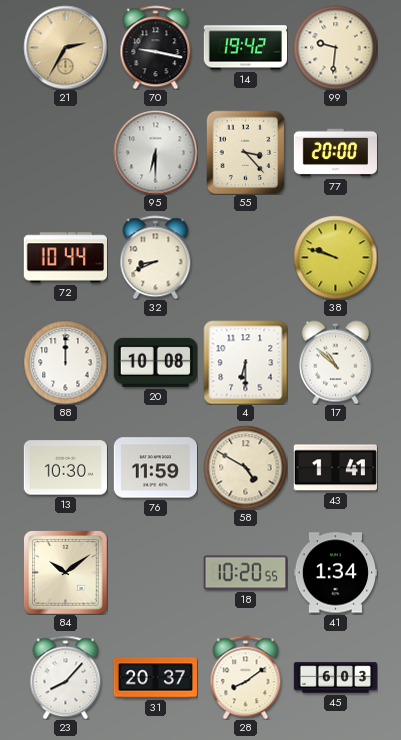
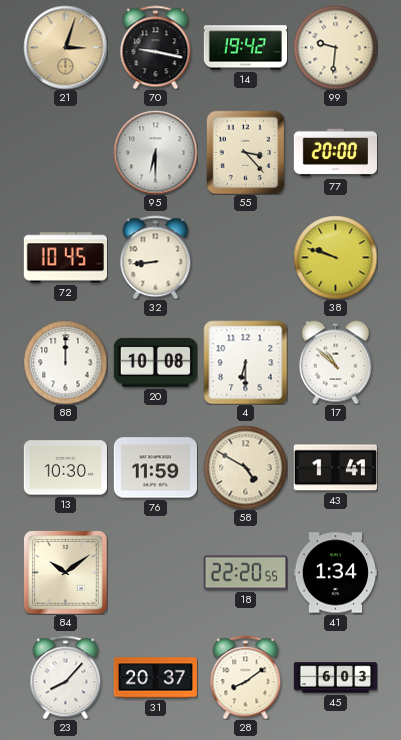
21: 2:35 -> 3:03 (65, 47)
72: 10:44 -> 10:45 (65, 258)
32: 8:41 -> 8:44 (156, 257)
18: 10:20 -> 22:20 (245, 573)
